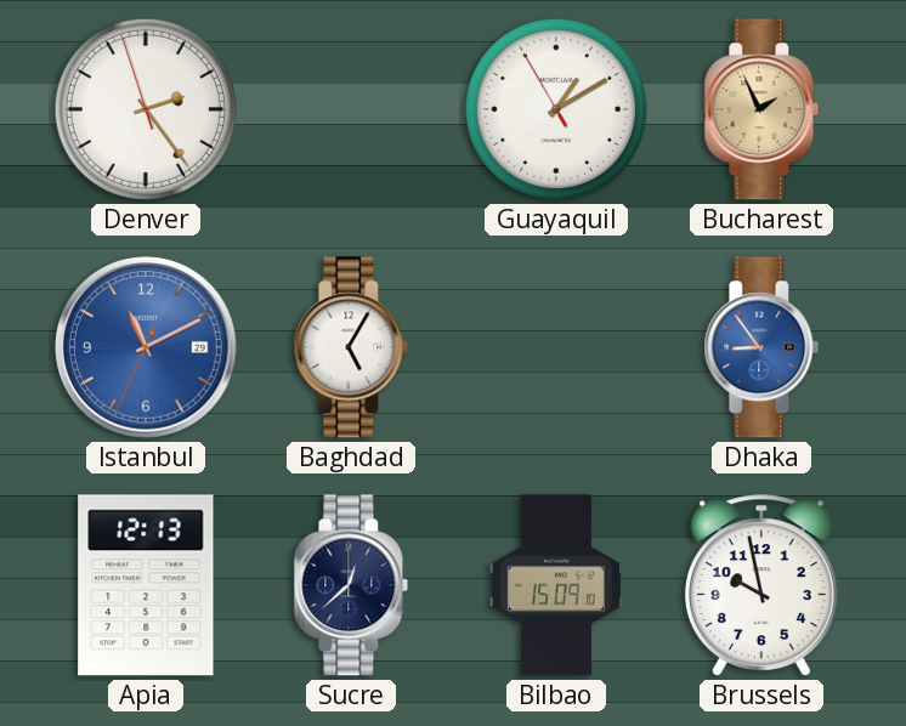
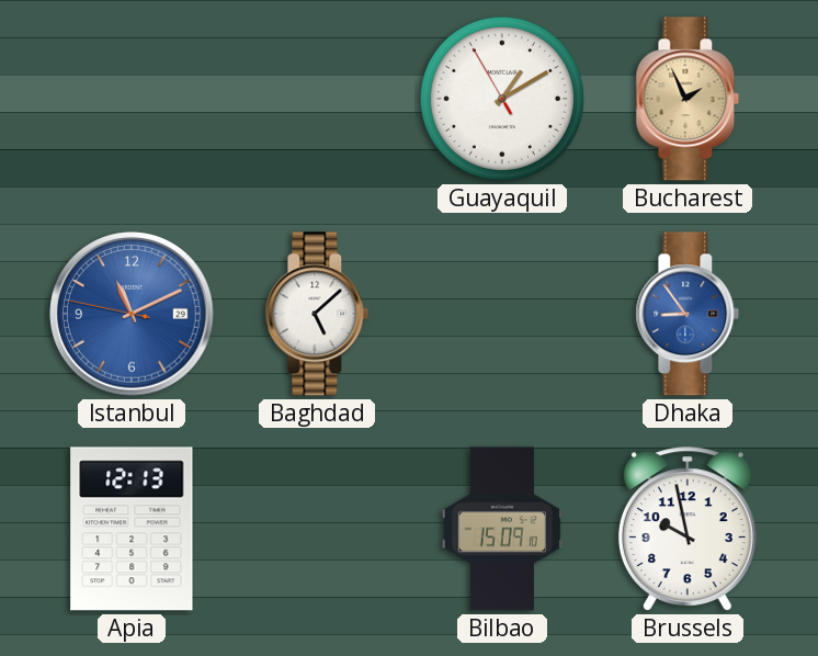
Denver: 2:23 -> none (146, 109)
Istanbul: 11:10:34 -> 11:10:47 (132, 314)
Baghdad: 5:05 -> 5:08 (317, 314)
Sucre: 12:38 -> none (351, 585)
